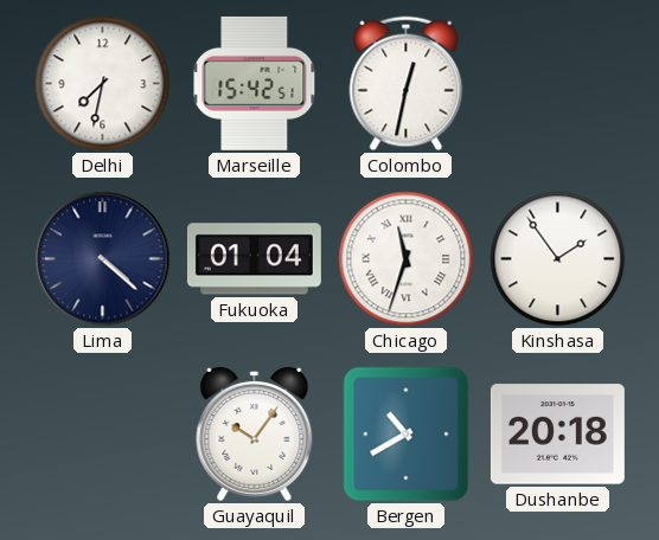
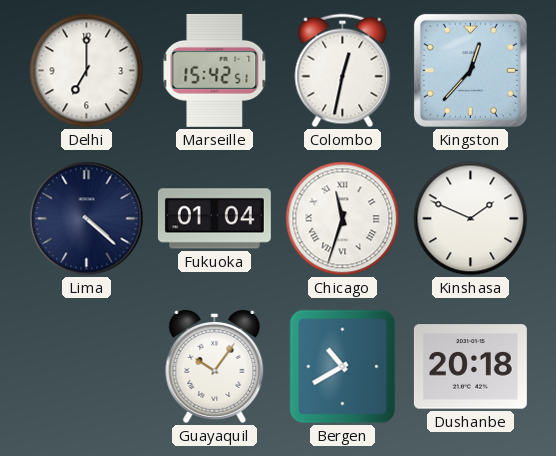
Delhi: 7:32 -> 7:00 (87, 71)
Kingston: none -> 12:37 (470, 70)
Kinshasa: 1:54 -> 1:49 (471, 219)
